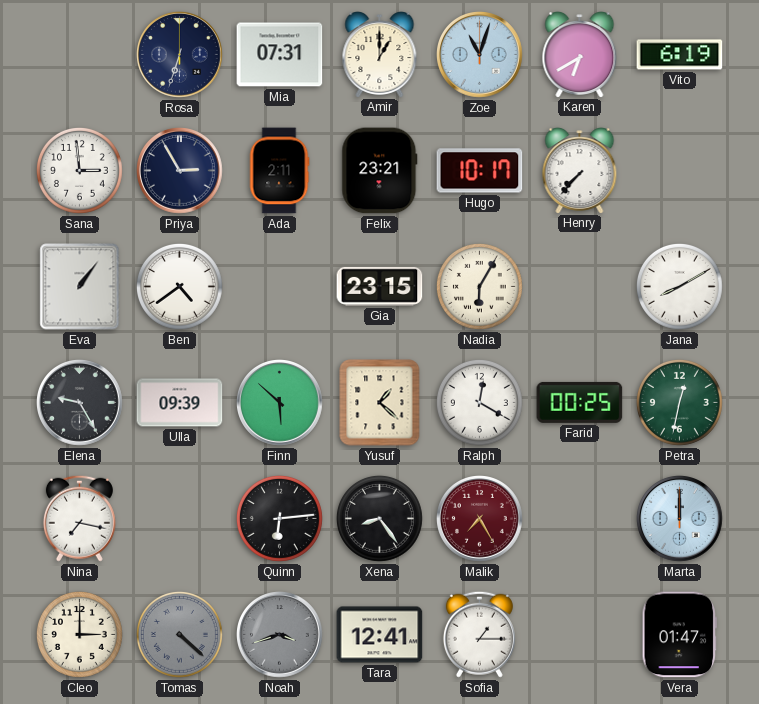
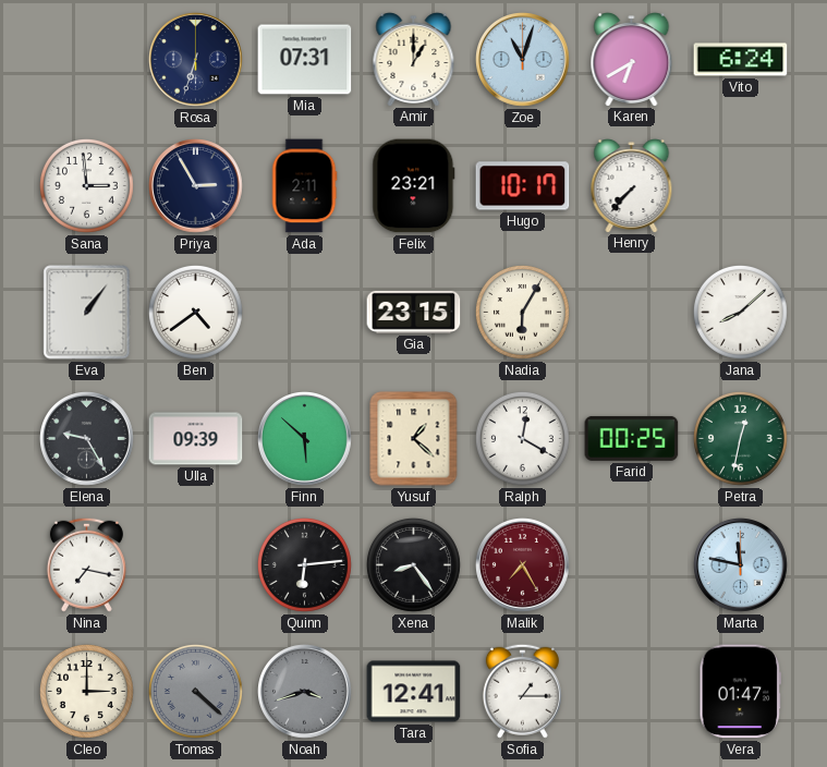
Vito: 6:19 -> 6:24 (741, 60)
Jana: 8:10 -> 8:08 (740, 312)
Marta: 12:00 -> 11:47 (741, 565)
